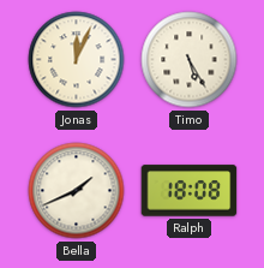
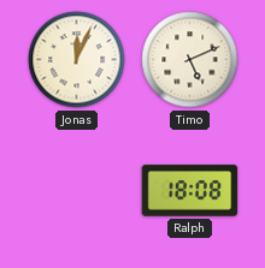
Timo: 5:25 -> 5:11 (190, 60)
Bella: 1:41 -> none (77, 191)
